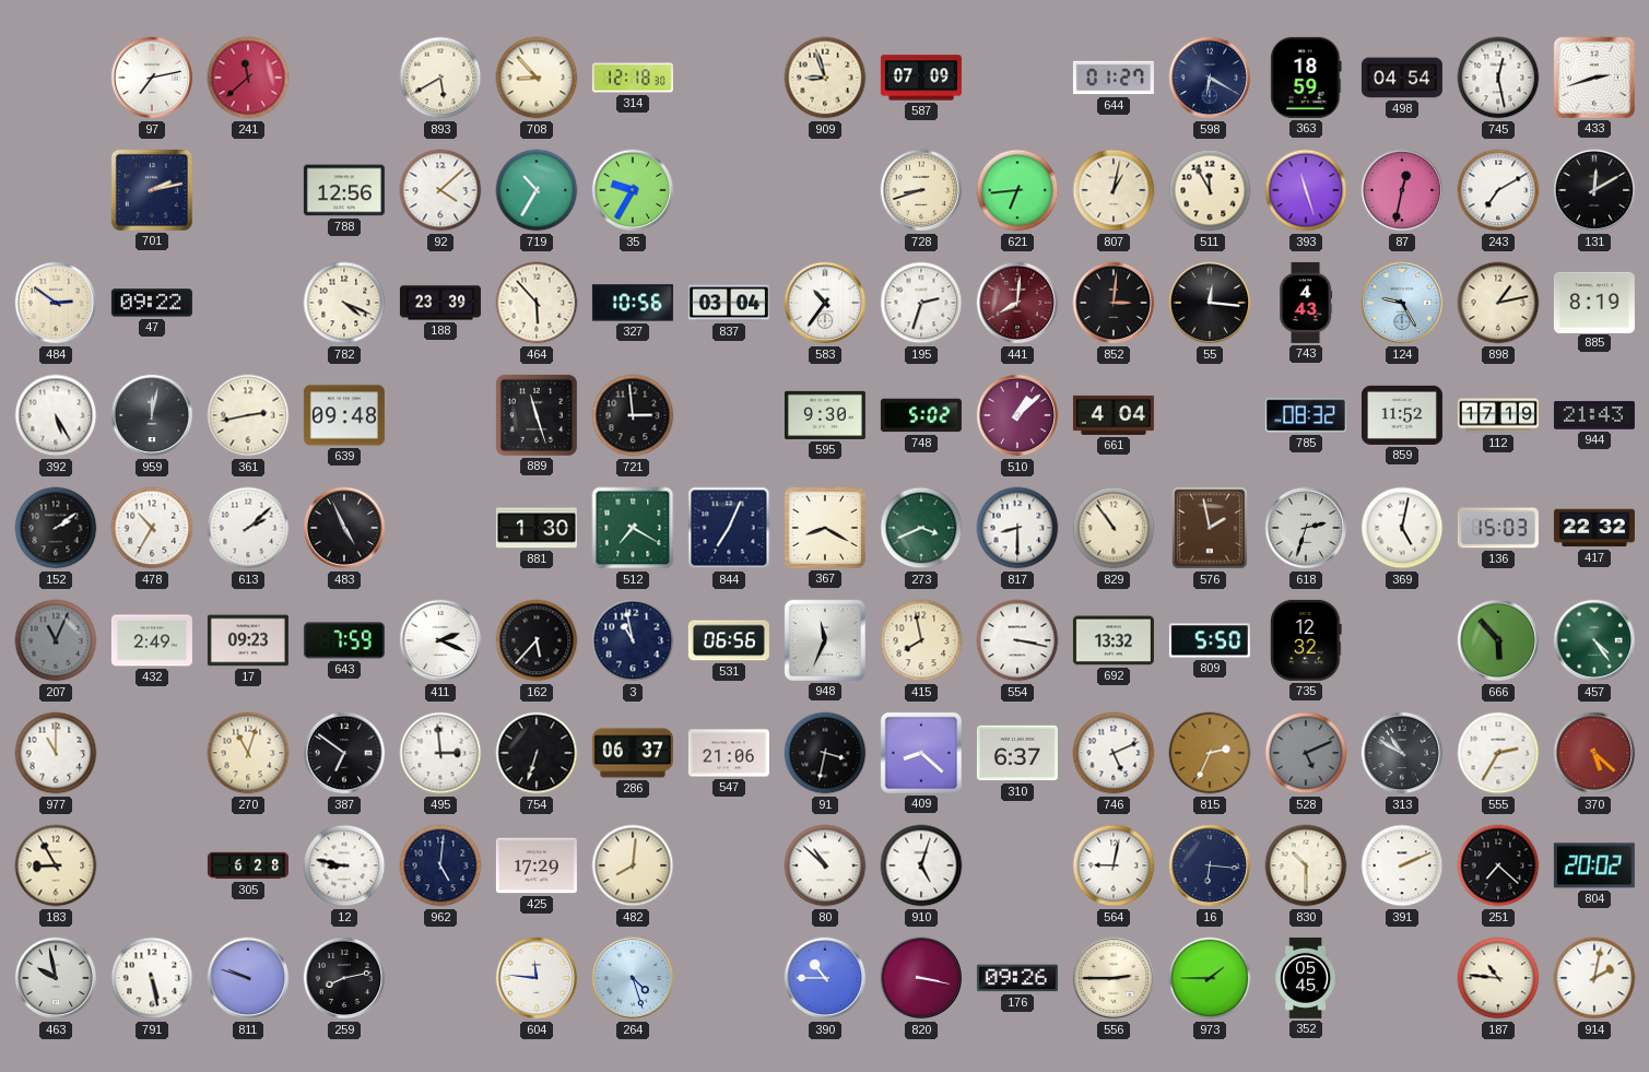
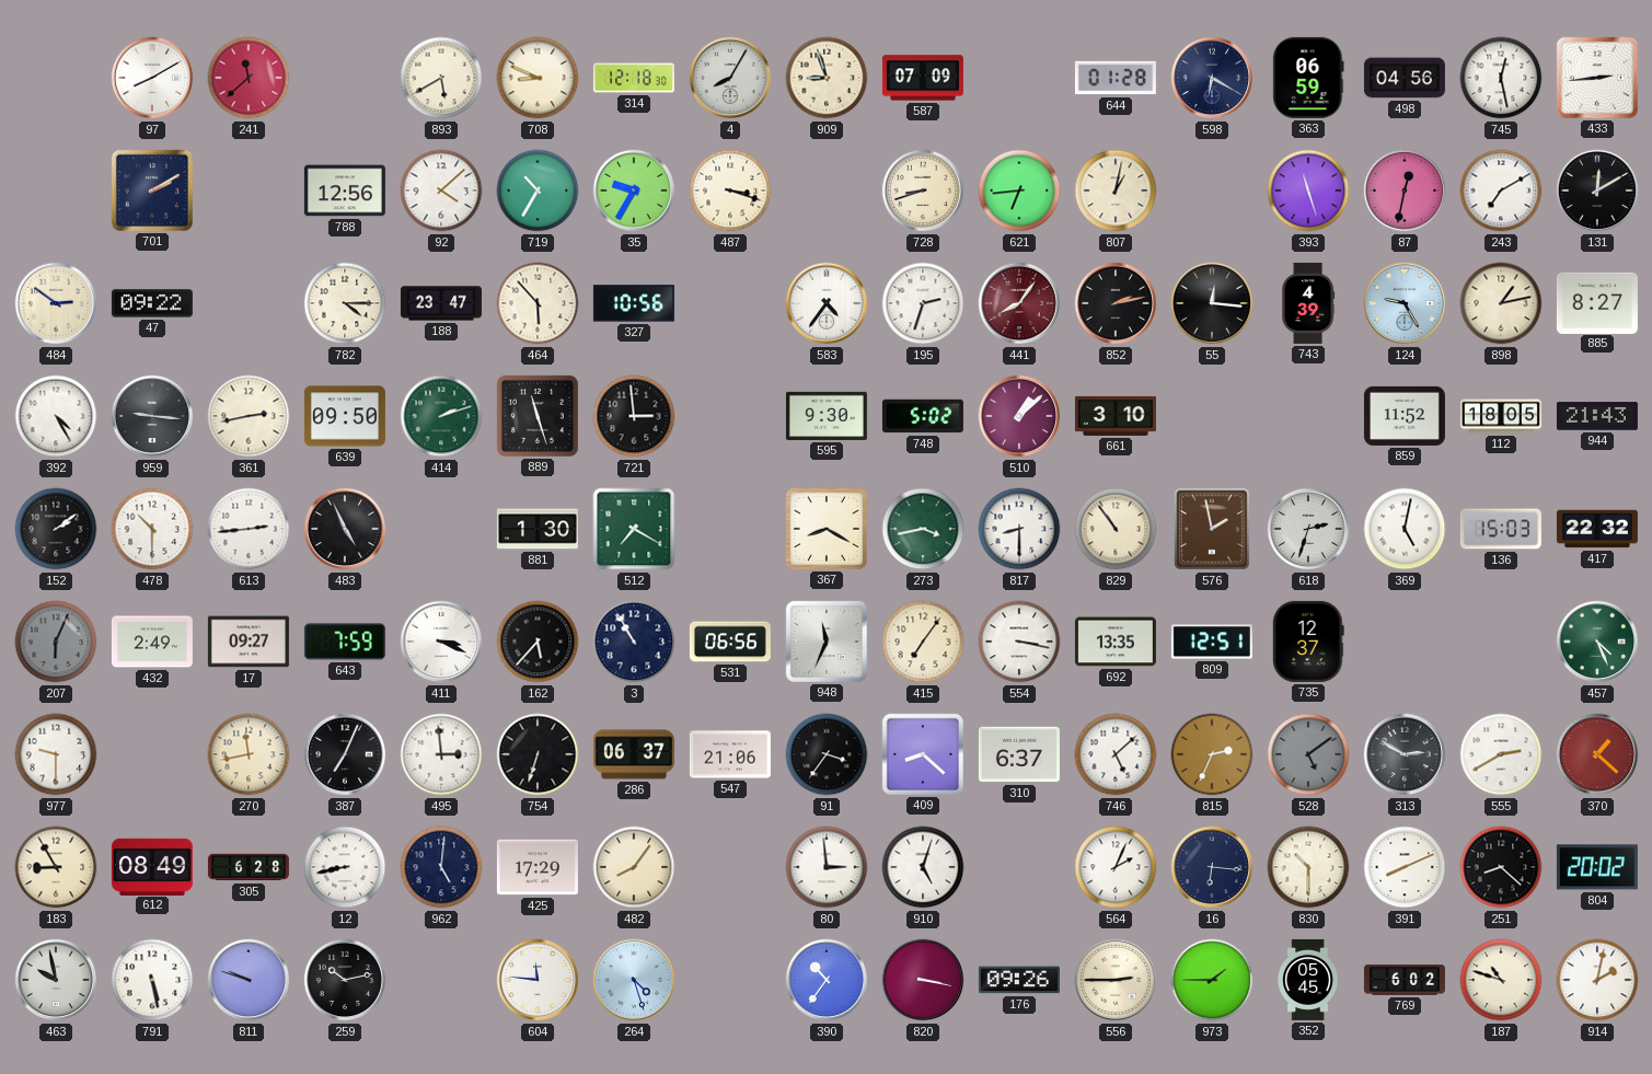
97: 7:13 -> 8:10 (152, 78)
708: 8:53 -> 8:49 (538, 78)
4: none -> 8:05 (730, 78)
644: 01:27 -> 01:28 (1116, 78)
363: 18:59 -> 06:59 (1308, 78)
498: 04:54 -> 04:56 (1405, 78)
433: 2:42 -> 2:44 (1597, 78)
701: 2:13 -> 2:10 (152, 190)
487: none -> 3:18 (730, 190)
511: 11:55 -> none (1210, 190)
782: 4:19 -> 4:15 (345, 303)
188: 23:39 -> 23:47 (441, 303)
837: 03:04 -> none (729, 303)
583: 10:36 -> 4:36 (827, 303)
441: 8:01 -> 8:06 (1019, 303)
852: 3:01 -> 2:13 (1116, 303)
743: 4:43 -> 4:39 (1308, 303)
885: 8:19 -> 8:27 (1597, 302)
392: 5:25 -> 4:25 (56, 416)
959: 12:02 -> 9:16 (152, 416)
639: 09:48 -> 09:50 (345, 416)
414: none -> 2:12 (441, 416)
661: 4:04 -> 3:10 (1116, 416)
785: 08:32 -> none (1306, 415)
112: 17:19 -> 18:05 (1501, 416)
478: 10:35 -> 10:30 (152, 529)
613: 2:08 -> 2:44 (249, 529)
844: 7:04 -> none (729, 528)
273: 3:41 -> 3:43 (923, 529)
207: 11:04 -> 6:04 (56, 642)
17: 09:23 -> 09:27 (249, 642)
411: 2:19 -> 3:19 (441, 642)
3: 10:58 -> 10:55 (634, 642)
415: 7:58 -> 7:06 (923, 642)
692: 13:32 -> 13:35 (1116, 642)
809: 5:50 -> 12:51 (1212, 642)
735: 12:32 -> 12:37 (1308, 642)
666: 5:53 -> none (1498, 640)
457: 4:24 -> 4:26 (1597, 642)
977: 11:00 -> 9:30 (56, 754)
270: 11:03 -> 11:43 (249, 754)
387: 6:51 -> 7:04 (345, 754)
91: 3:32 -> 3:36 (827, 754)
746: 5:11 -> 5:08 (1116, 754)
528: 5:11 -> 5:09 (1308, 754)
313: 10:50 -> 2:50 (1405, 754)
555: 2:35 -> 2:40 (1501, 754)
370: 5:22 -> 1:22 (1597, 754)
612: none -> 08:49 (152, 866)
12: 8:47 -> 8:43 (345, 867)
482: 8:01 -> 8:06 (634, 867)
80: 10:52 -> 2:59 (827, 867)
564: 9:02 -> 2:04 (1116, 867)
391: 2:11 -> 8:11 (1405, 867)
251: 7:22 -> 8:22 (1501, 867)
259: 8:13 -> 10:13 (345, 980)
390: 10:45 -> 10:36 (827, 980)
769: none -> 6:02 (1405, 980)
187: 10:46 -> 10:48 (1501, 980)
